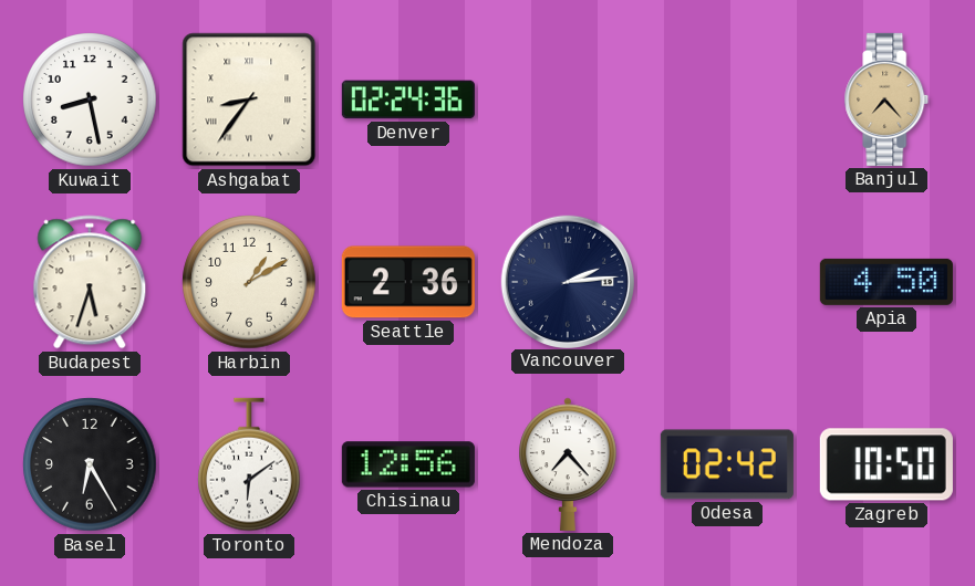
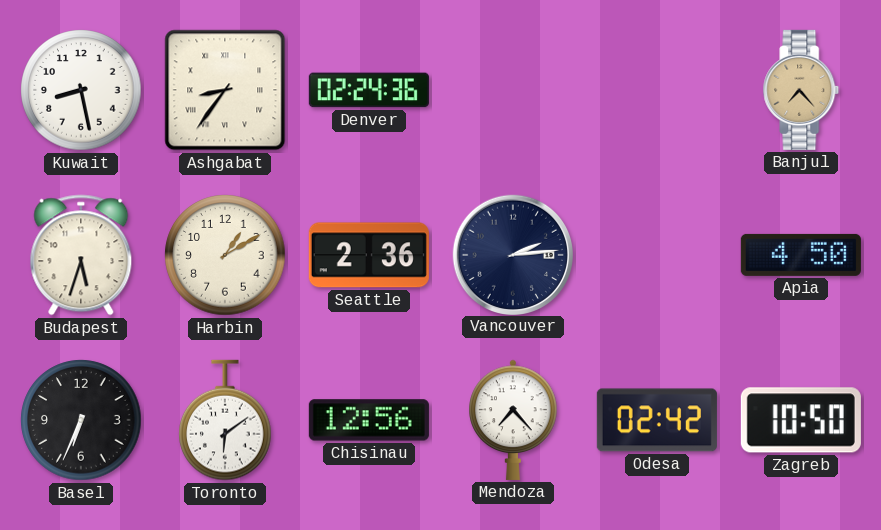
Basel: 6:25 -> 6:34 (81, 420)
